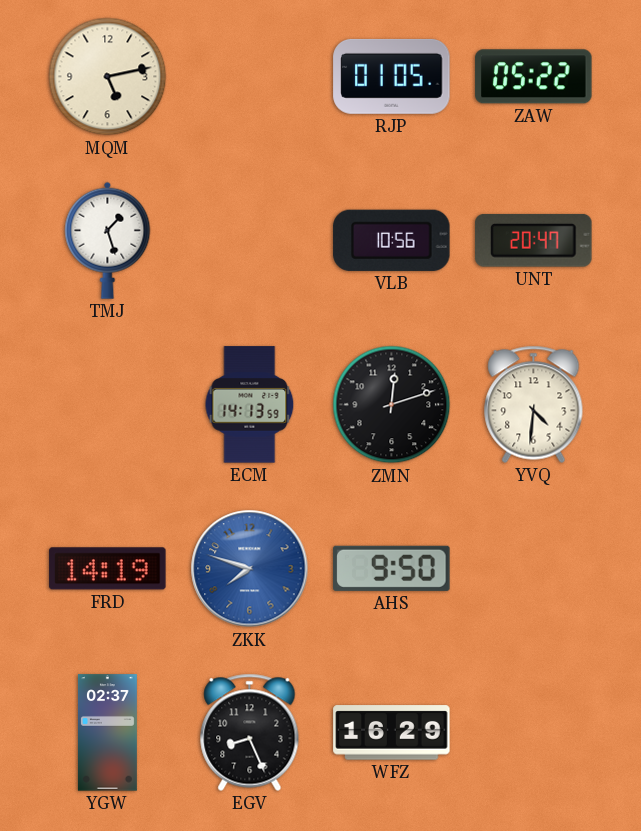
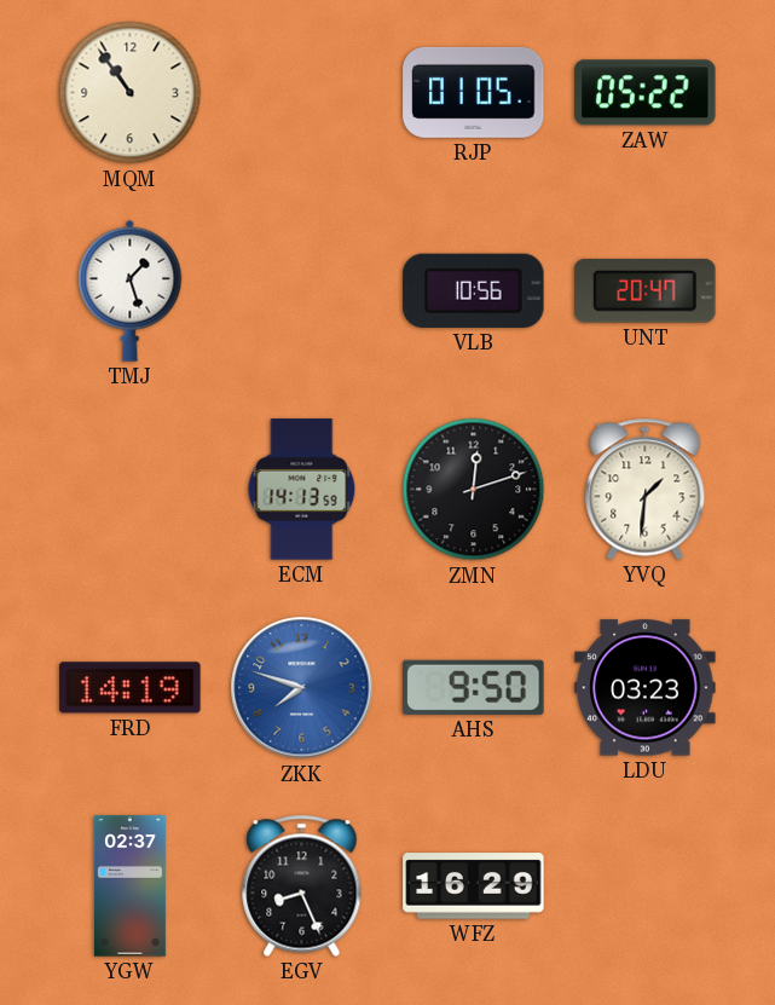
MQM: 5:13 -> 10:54 (131, 93)
YVQ: 4:31 -> 1:31 (646, 489)
LDU: none -> 03:23 (646, 688)
